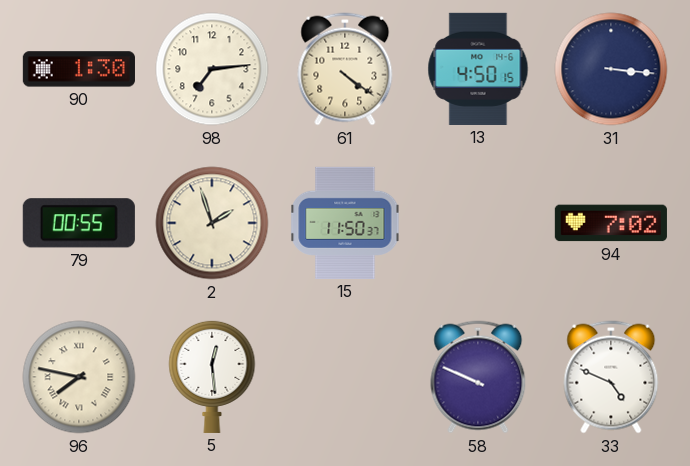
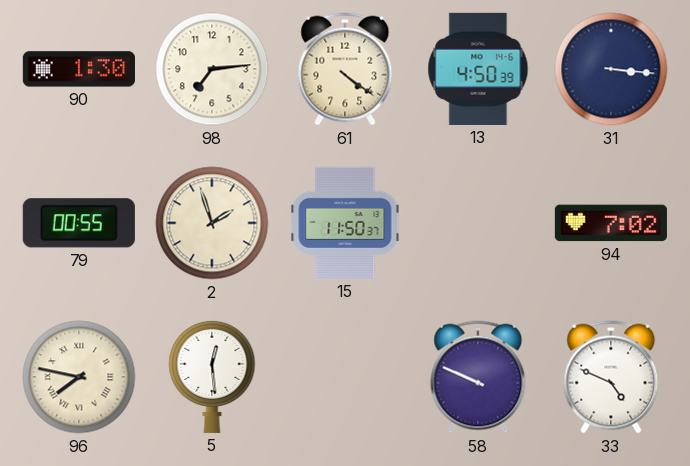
13: 4:50:15 -> 4:50:39 (478, 69)
